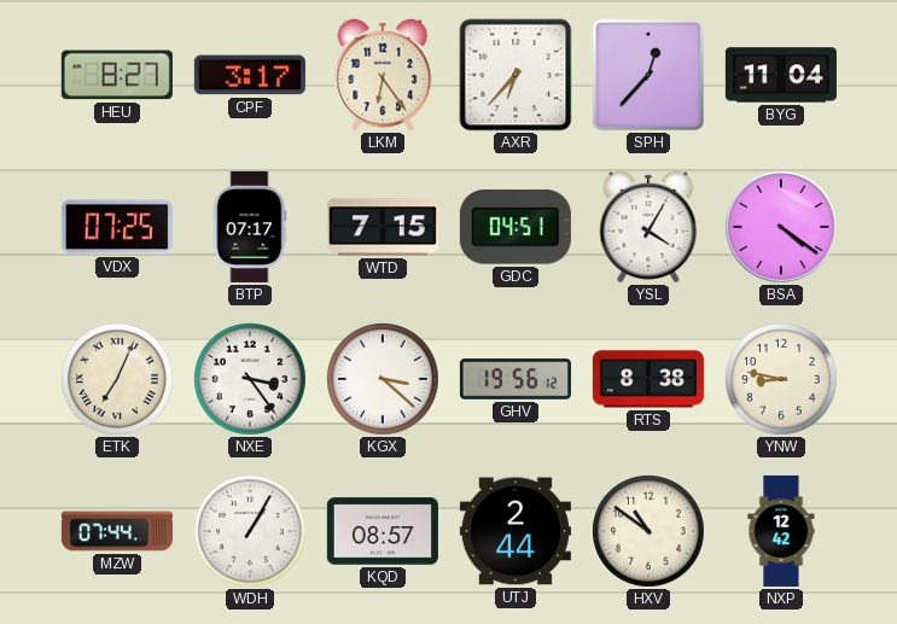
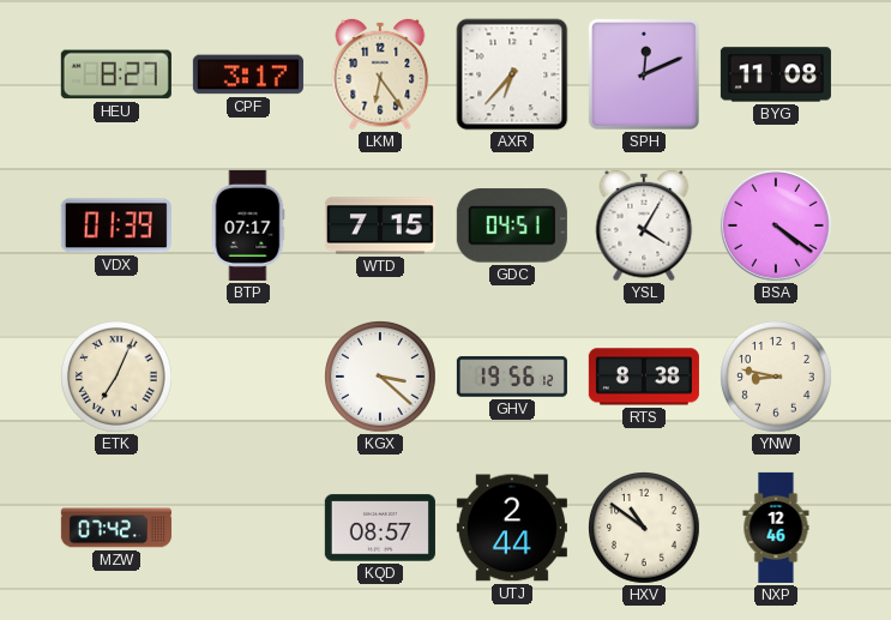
SPH: 12:37 -> 12:11 (644, 74)
BYG: 11:04 -> 11:08 (776, 74)
VDX: 07:25 -> 01:39 (116, 225)
NXE: 3:24 -> none (251, 380)
MZW: 07:44 -> 07:42 (116, 528)
WDH: 1:05 -> none (251, 532)
NXP: 12:42 -> 12:46 (776, 528)
